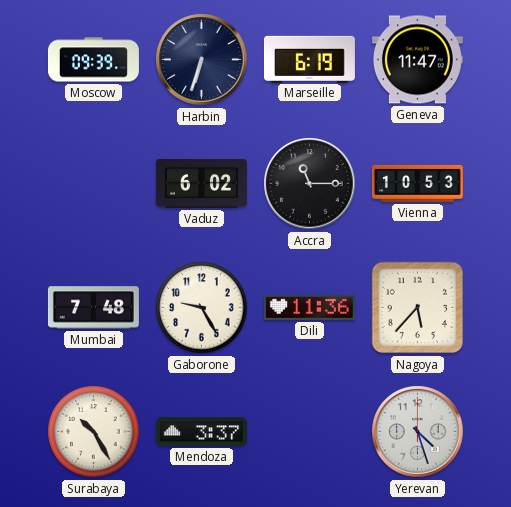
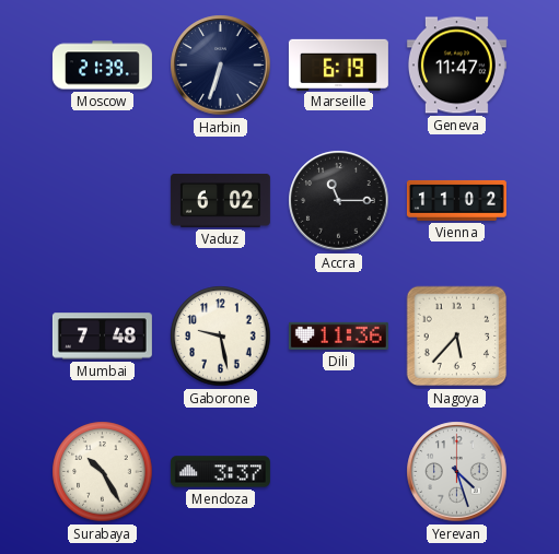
Moscow: 09:39 -> 21:39 (102, 66)
Vienna: 10:53 -> 11:02 (456, 200)
Gaborone: 9:25 -> 9:28 (221, 337)
